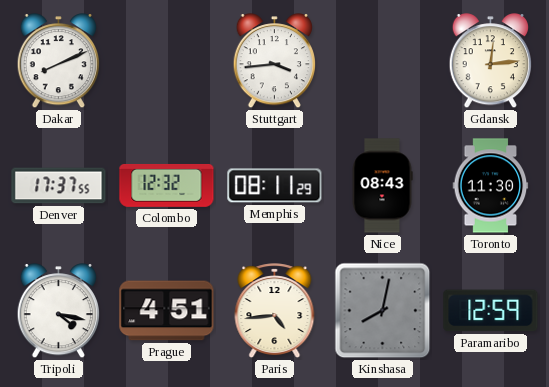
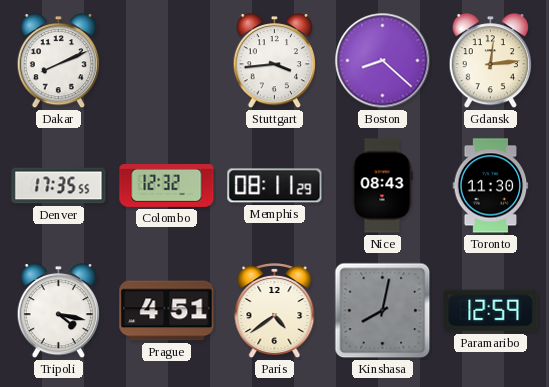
Boston: none -> 8:22 (383, 61)
Denver: 17:37 -> 17:35 (59, 186)
Paris: 4:44 -> 4:39 (275, 311)
